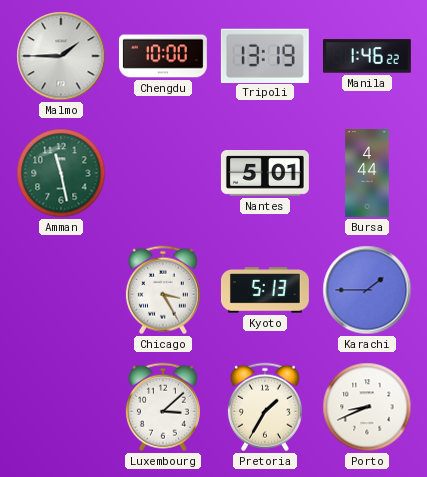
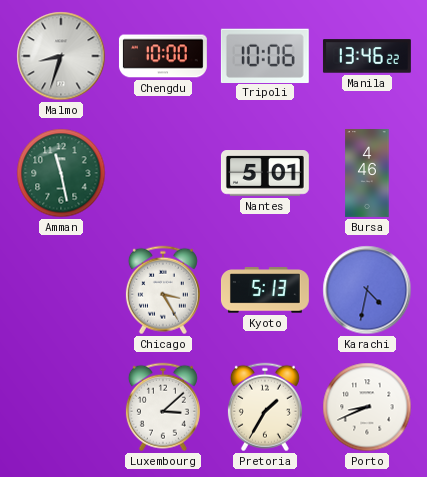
Malmo: 1:45 -> 8:33 (61, 56)
Tripoli: 13:19 -> 10:06 (265, 55)
Manila: 1:46 -> 13:46 (367, 56)
Bursa: 4:44 -> 4:46 (367, 174)
Karachi: 1:45 -> 4:32 (367, 290)
